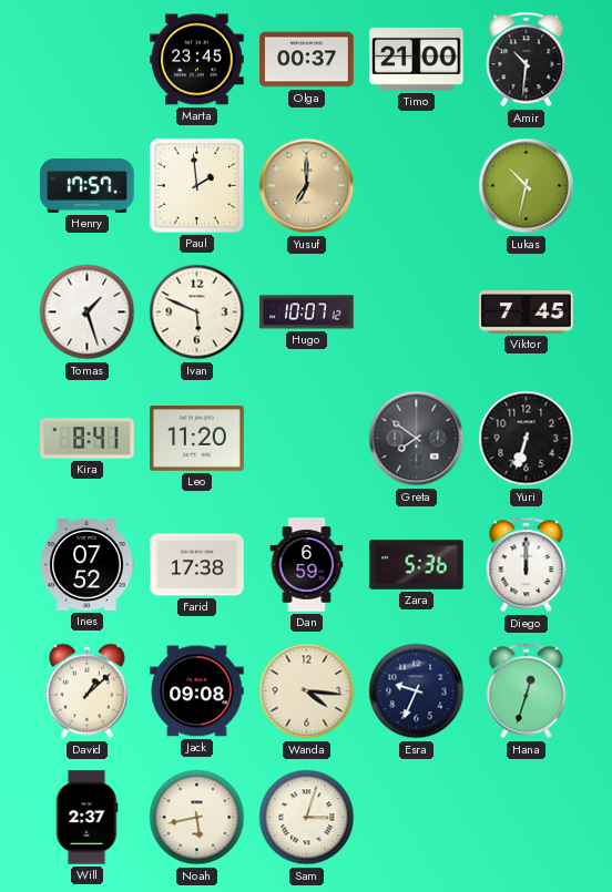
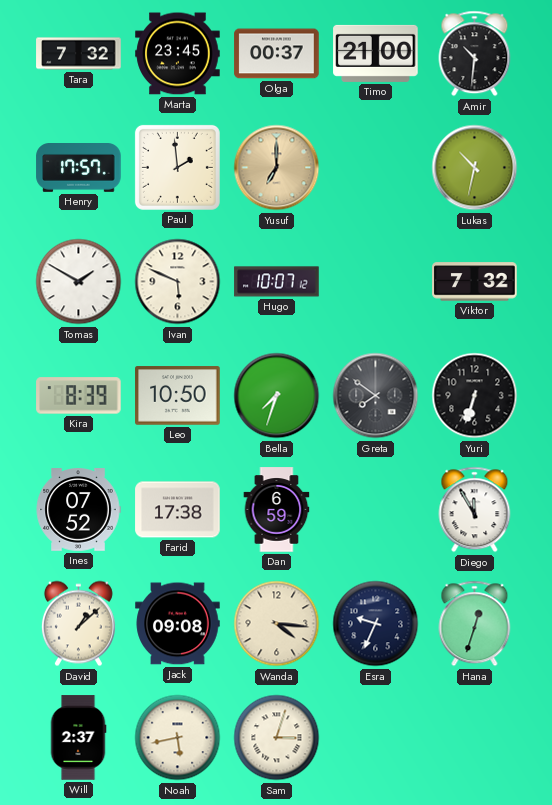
Tara: none -> 7:32 (79, 54)
Tomas: 1:27 -> 1:50 (79, 282)
Viktor: 7:45 -> 7:32 (475, 282)
Kira: 8:41 -> 8:39 (79, 396)
Leo: 11:20 -> 10:50 (178, 396)
Bella: none -> 7:33 (277, 396)
Zara: 5:36 -> none (417, 565)
Diego: 12:00 -> 11:55 (475, 510)
